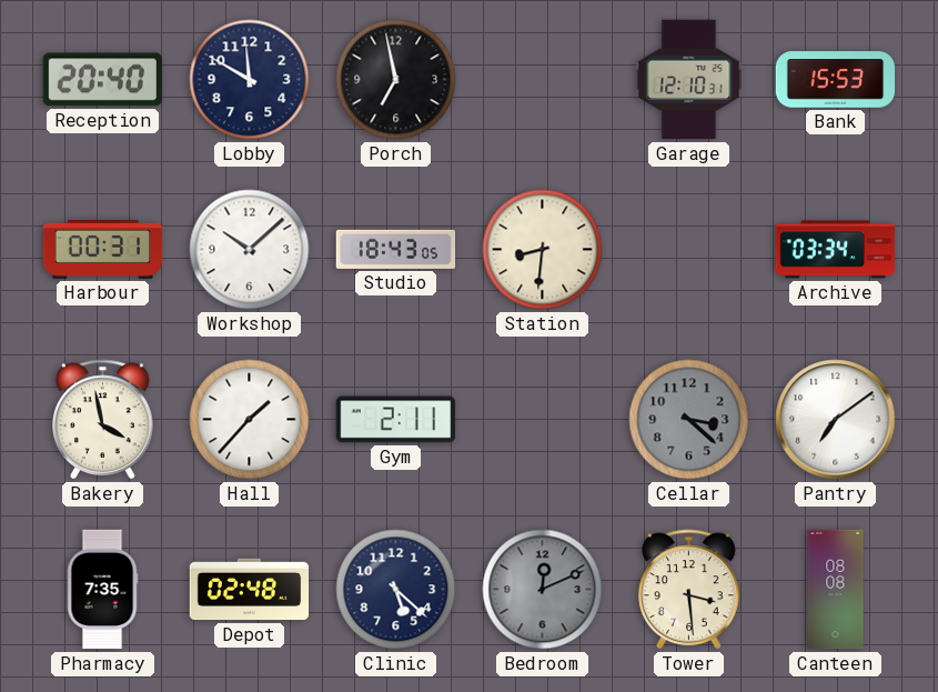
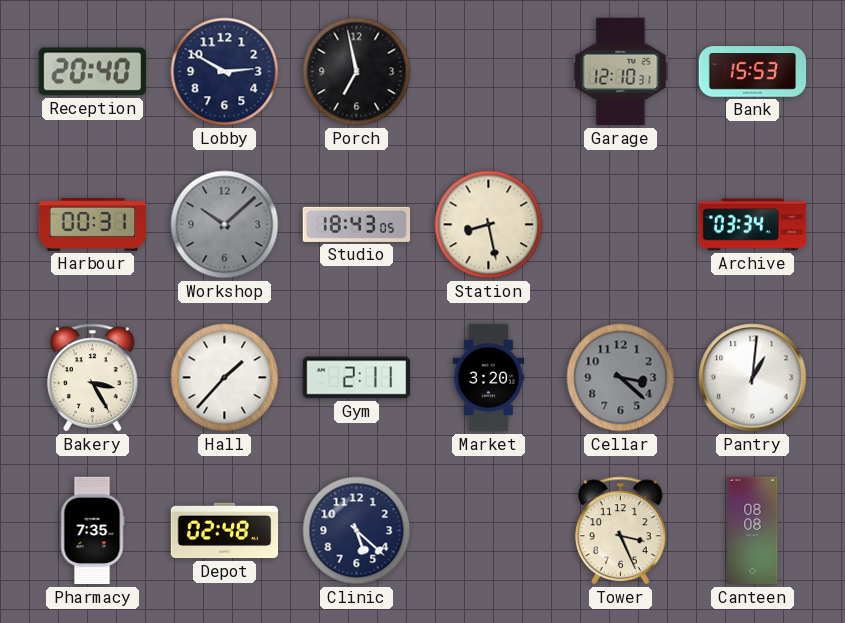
Lobby: 11:50 -> 2:50 (225, 72)
Workshop dial: white -> grey (225, 225)
Station: 8:31 -> 8:28 (489, 225)
Bakery: 3:58 -> 3:25 (93, 378)
Market: none -> 3:20 (489, 378)
Pantry: 7:09 -> 1:01 (753, 378)
Bedroom: 12:11 -> none (543, 590)
Tower: 3:29 -> 3:26 (621, 531)
